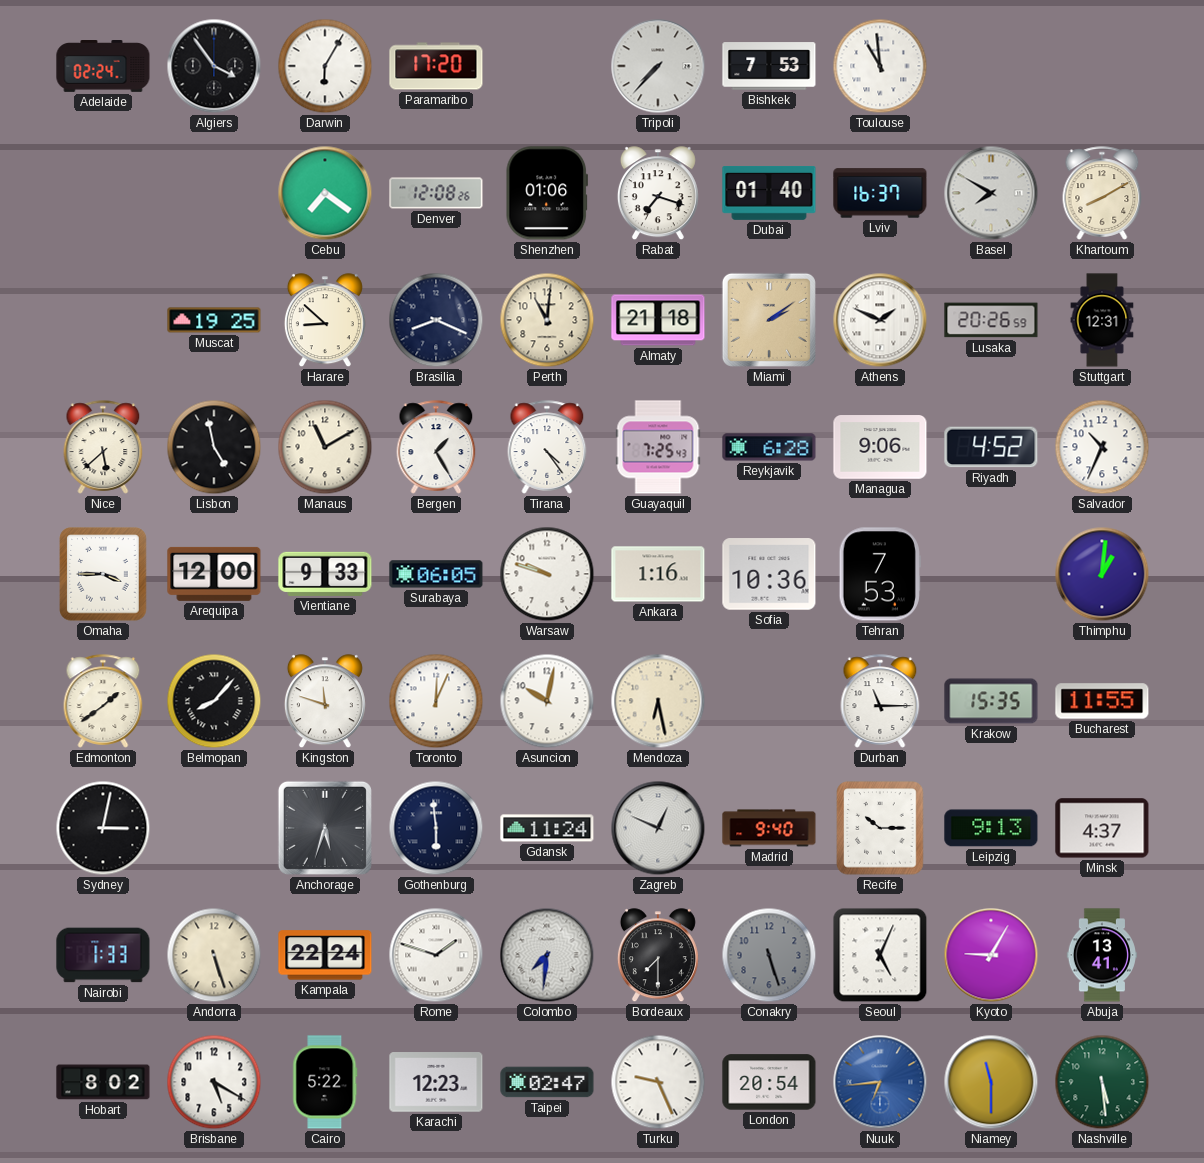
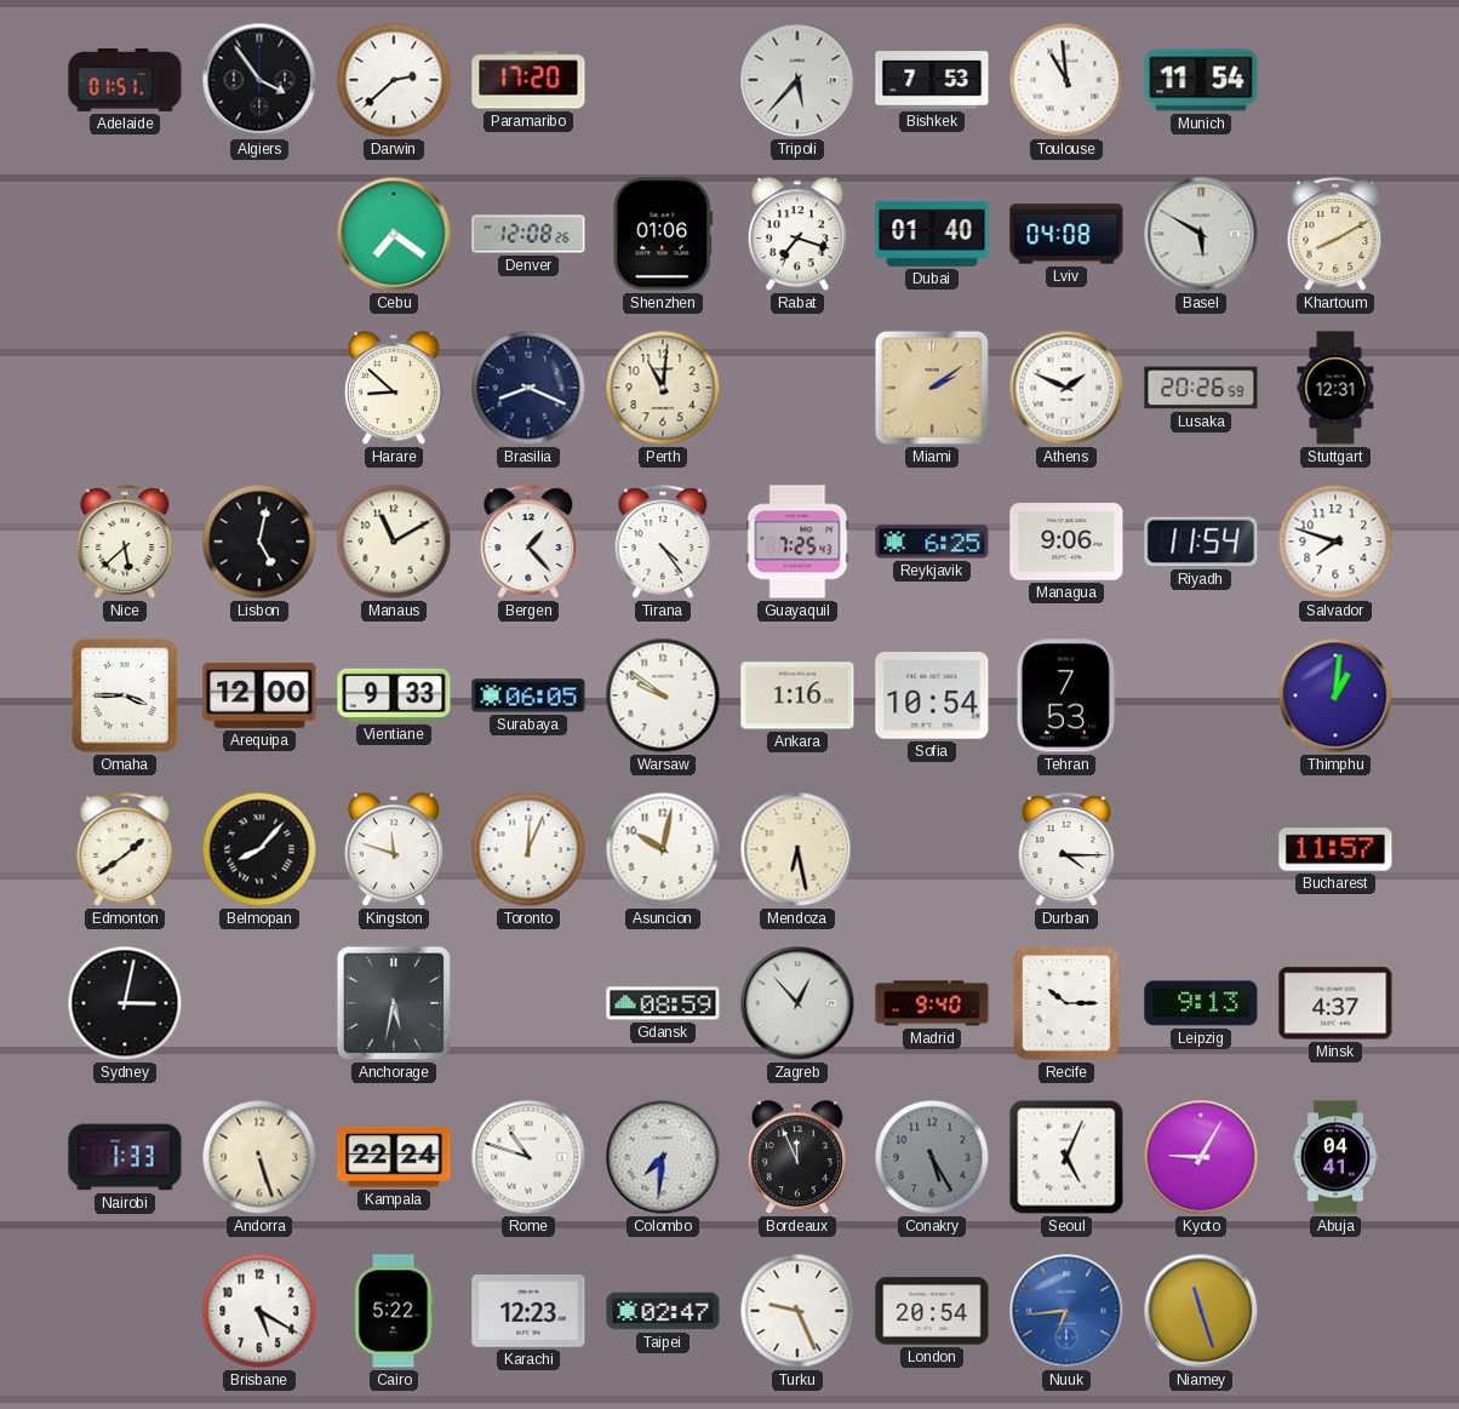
Adelaide: 02:24 -> 01:51 (125, 81)
Darwin: 6:05 -> 2:38 (394, 80)
Tripoli: 7:37 -> 5:37 (797, 80)
Munich: none -> 11:54 (1201, 80)
Lviv: 16:37 -> 04:08 (1066, 234)
Basel: 7:50 -> 5:50 (1201, 234)
Muscat: 19:25 -> none (214, 320)
Almaty: 21:18 -> none (658, 320)
Lisbon: 4:58 -> 5:02 (259, 542)
Bergen: 1:25 -> 1:23 (528, 542)
Reykjavik: 6:28 -> 6:25 (932, 542)
Riyadh: 4:52 -> 11:54 (1201, 542)
Salvador: 10:34 -> 7:48 (1335, 542)
Warsaw: 9:48 -> 9:51 (663, 695)
Sofia: 10:36 -> 10:54 (932, 695)
Durban: 11:15 -> 4:15 (1066, 849)
Krakow: 15:35 -> none (991, 701)
Bucharest: 11:55 -> 11:57 (1335, 849)
Anchorage: 5:33 -> 5:32 (394, 1003)
Gothenburg: 5:59 -> none (436, 828)
Gdansk: 11:24 -> 08:59 (663, 1003)
Zagreb: 12:49 -> 12:53 (797, 1003)
Rome: 1:48 -> 10:48 (528, 1157)
Bordeaux: 7:30 -> 11:56 (797, 1158)
Conakry: 5:27 -> 5:25 (932, 1157)
Abuja: 13:41 -> 04:41 (1335, 1157)
Hobart: 8:02 -> none (103, 1082)
Niamey: 11:30 -> 11:27 (1201, 1311)
Nashville: 5:29 -> none (1102, 1082)
